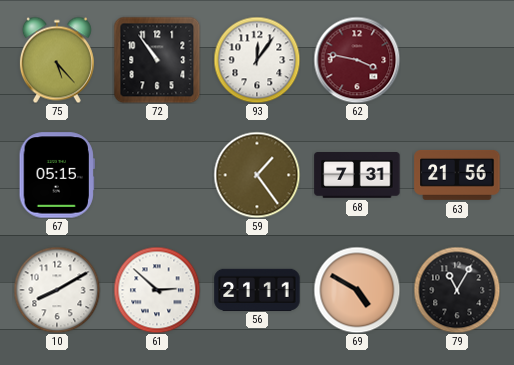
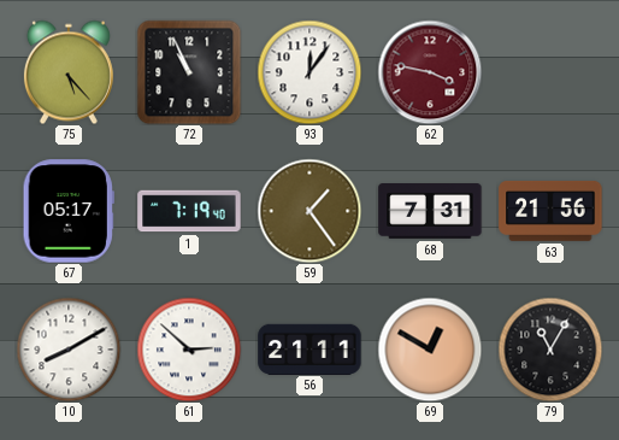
72: 10:54 -> 10:56 (189, 72)
67: 05:15 -> 05:17 (69, 211)
1: none -> 7:19 (189, 211)
69: 4:50 -> 12:50 (430, 350)
